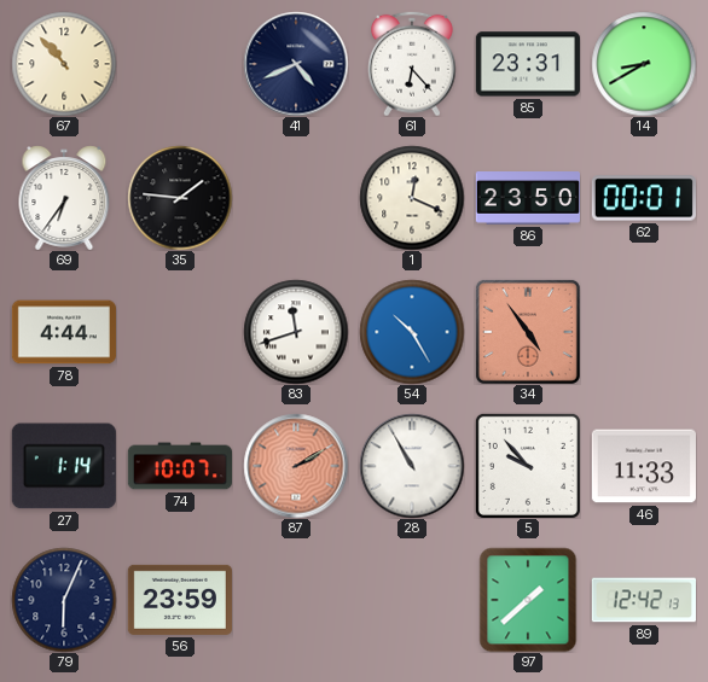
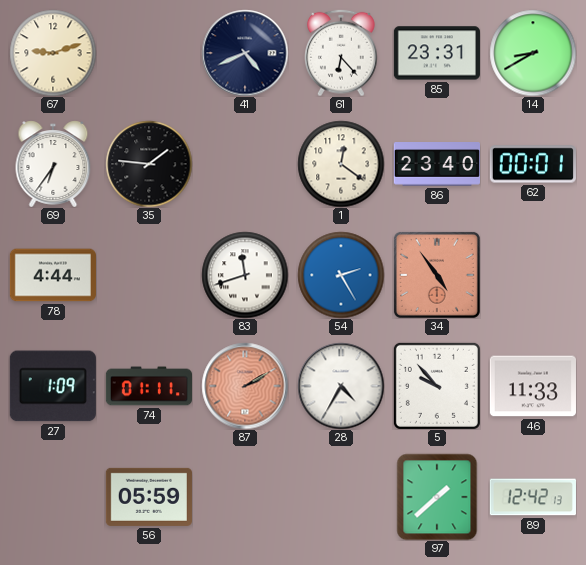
67: 10:53 -> 9:12 (53, 53)
1: 12:19 -> 12:21 (341, 164)
86: 23:50 -> 23:40 (436, 165)
54: 10:25 -> 2:25 (341, 275)
27: 1:14 -> 1:09 (53, 386)
74: 10:07 -> 01:11 (148, 386)
28: 10:55 -> 4:35 (341, 386)
79: 6:04 -> none (64, 600)
56: 23:59 -> 05:59 (149, 497)
